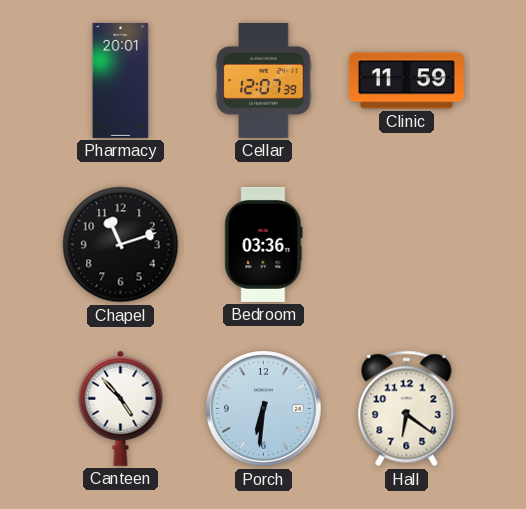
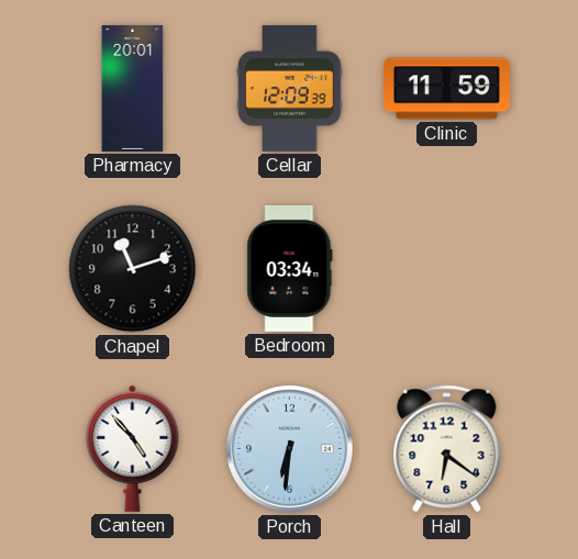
Cellar: 12:07 -> 12:09 (290, 88)
Bedroom: 03:36 -> 03:34 (290, 268)
